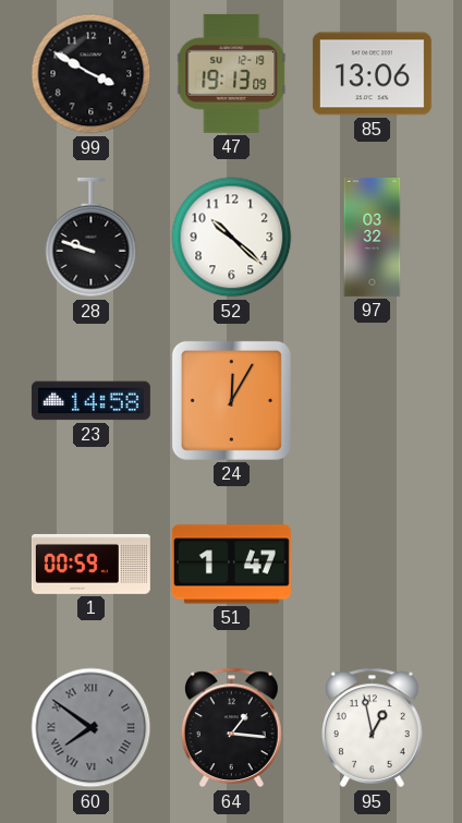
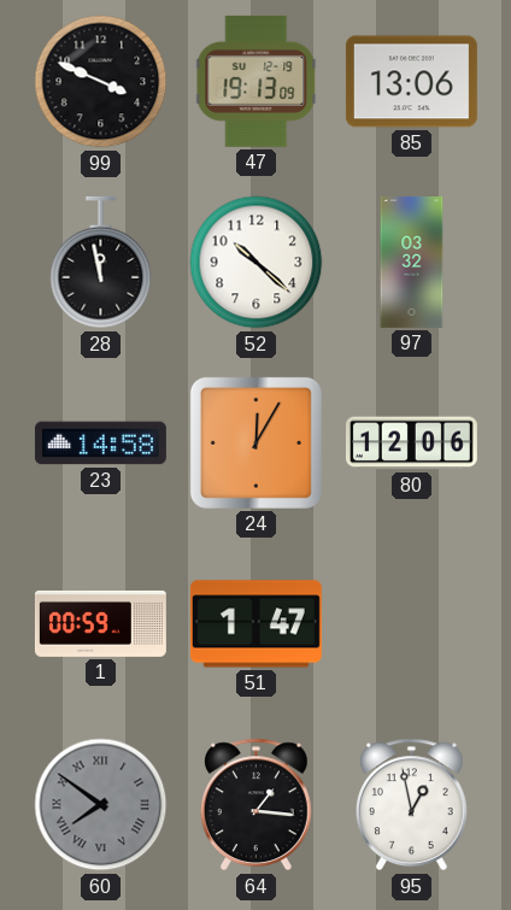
99: 3:50 -> 3:49 (101, 82)
28: 9:48 -> 11:58 (101, 263)
80: none -> 12:06 (411, 444)
